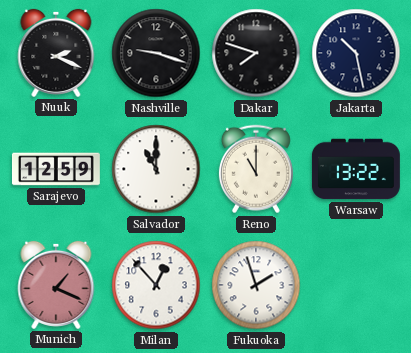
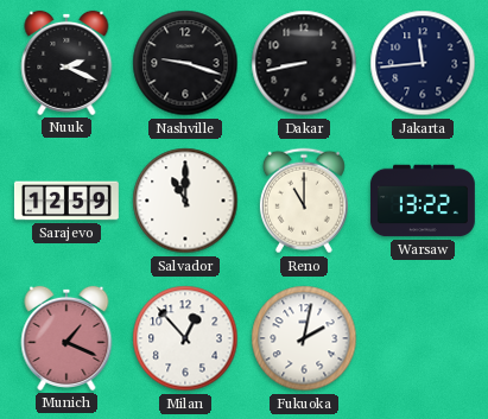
Dakar: 7:48 -> 8:43 (304, 63)
Jakarta: 10:28 -> 11:44 (423, 63)
Fukuoka: 1:57 -> 2:02 (304, 338)
